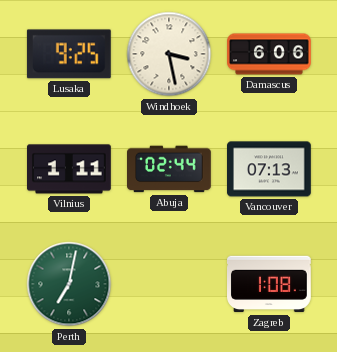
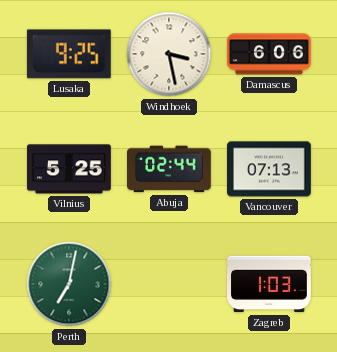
Vilnius: 1:11 -> 5:25 (70, 169)
Zagreb: 1:08 -> 1:03 (270, 284)
